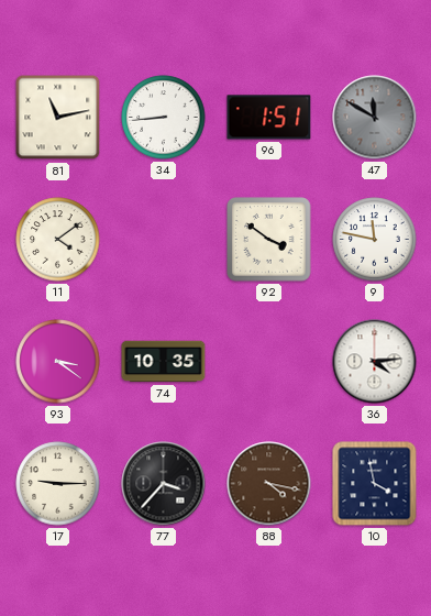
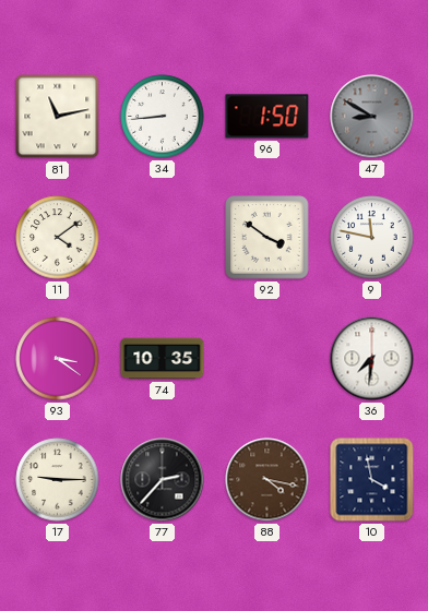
96: 1:51 -> 1:50 (267, 117)
47: 11:50 -> 8:50 (372, 117)
36: 4:14 -> 7:31 (372, 359)
77: 3:37 -> 2:37 (163, 480)
